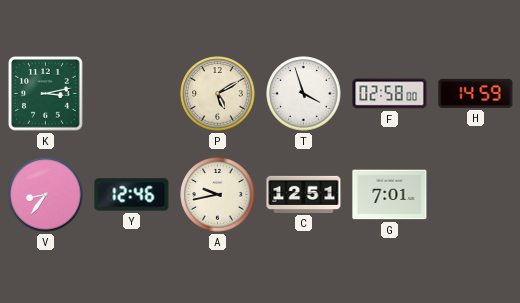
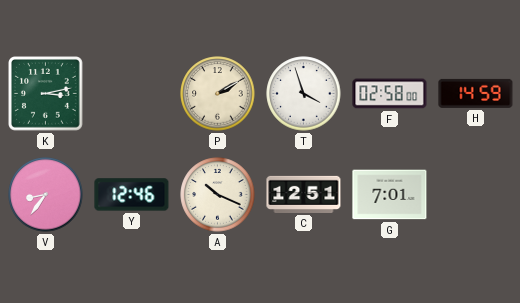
P: 5:10 -> 2:10 (218, 94)
A: 9:43 -> 10:19 (218, 195)
